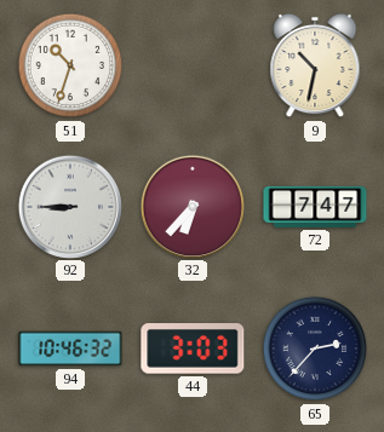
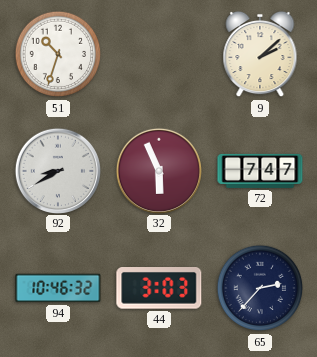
9: 10:32 -> 2:08 (260, 54)
92: 8:45 -> 8:40 (57, 170)
32: 6:37 -> 5:56 (158, 170)
